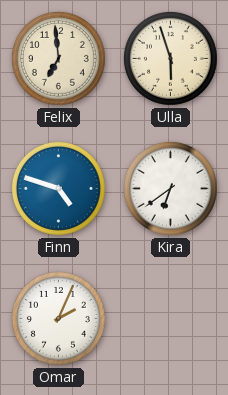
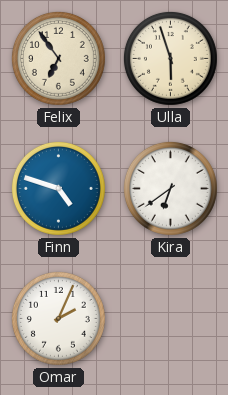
Felix: 6:59 -> 6:54 (58, 58)
